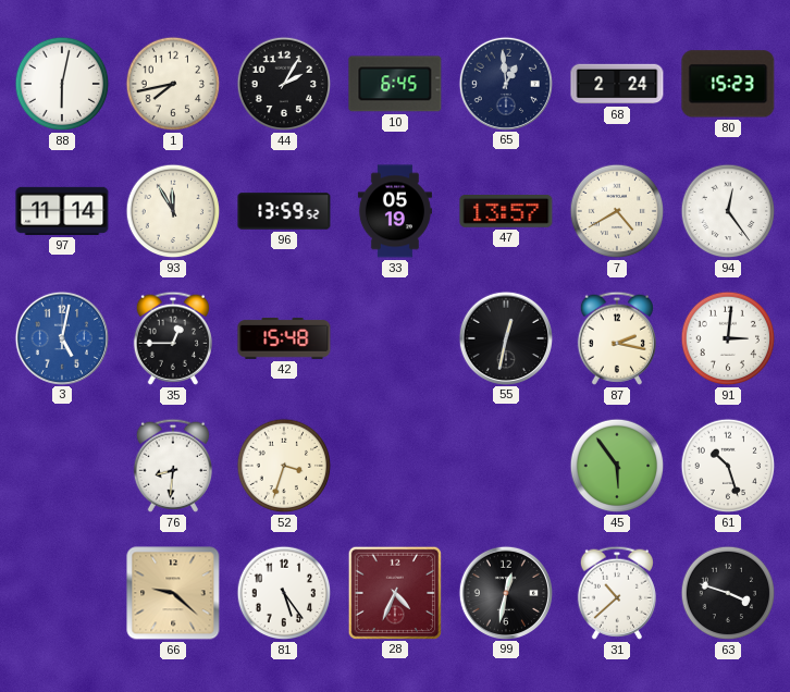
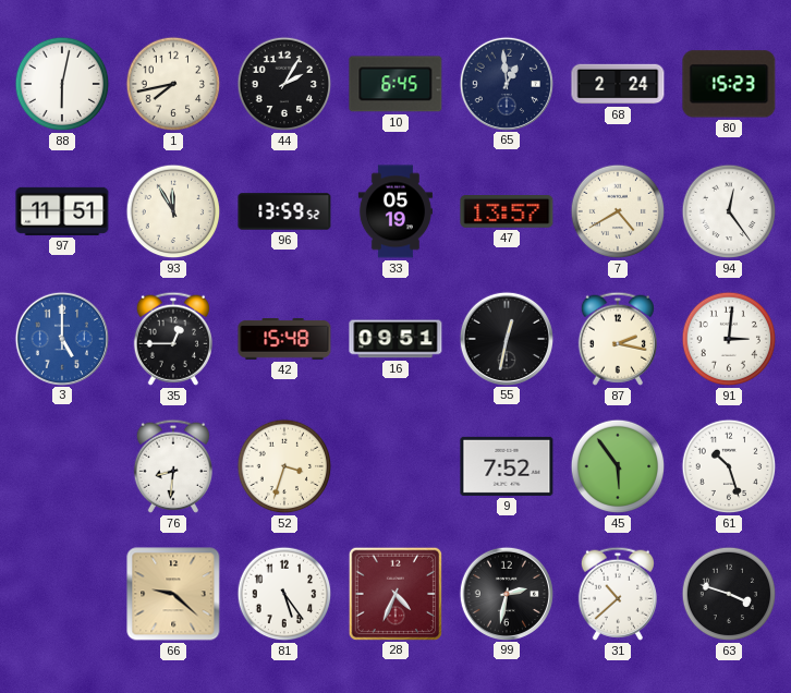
97: 11:14 -> 11:51 (62, 211)
3: 5:02 -> 5:00 (61, 338)
16: none -> 09:51 (395, 339)
9: none -> 7:52 (507, 466)
99: 12:32 -> 2:32 (506, 593)
